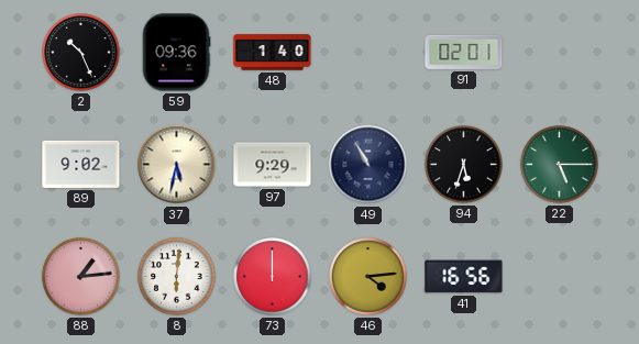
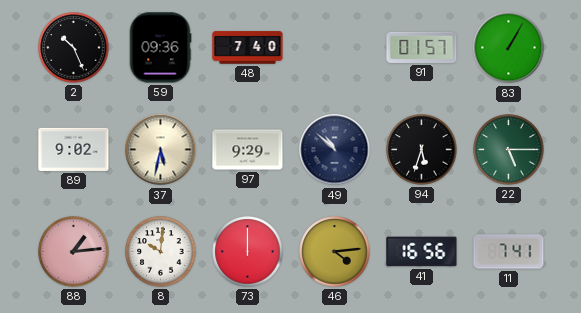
48: 1:40 -> 7:40 (248, 48)
91: 02:01 -> 01:57 (422, 47)
83: none -> 1:05 (509, 48)
49: 10:55 -> 10:52 (335, 150)
8: 6:01 -> 10:01 (161, 252)
11: none -> 7:41 (509, 252)
